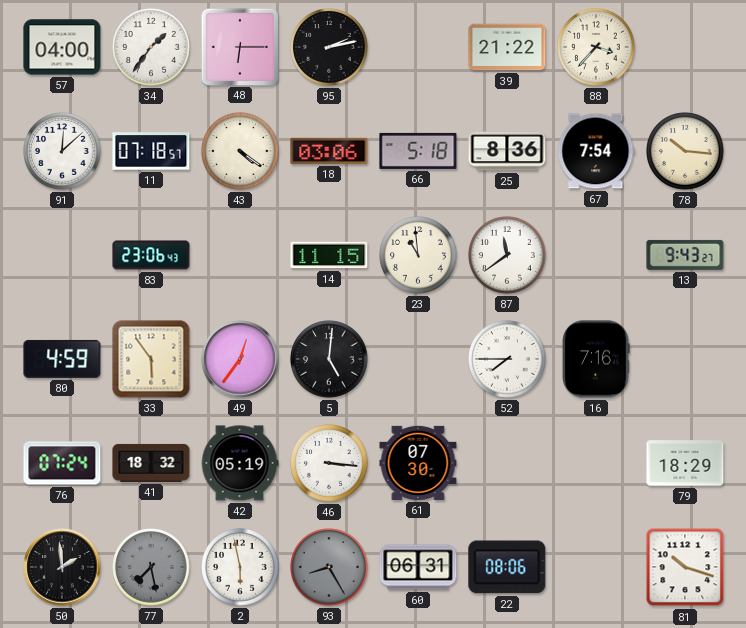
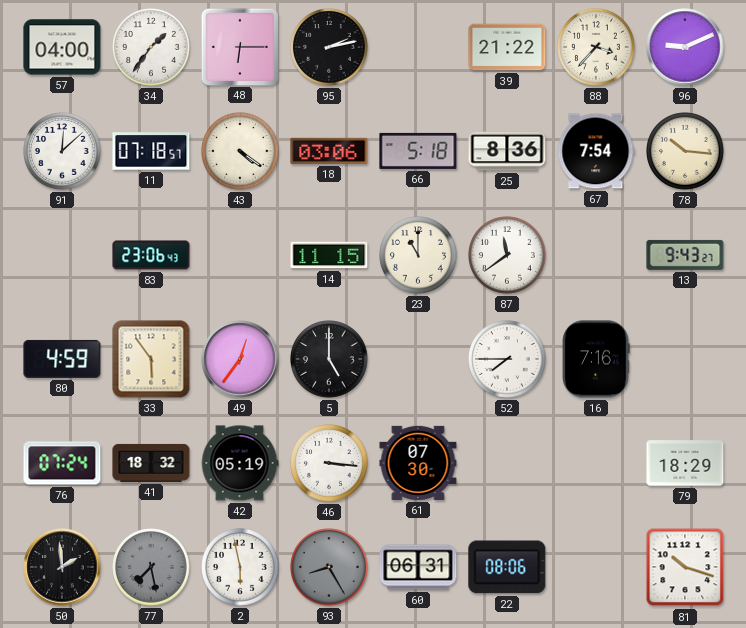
96: none -> 9:11 (685, 47)
23: 10:59 -> 11:00 (418, 255)
5: 5:01 -> 5:00 (329, 359)
